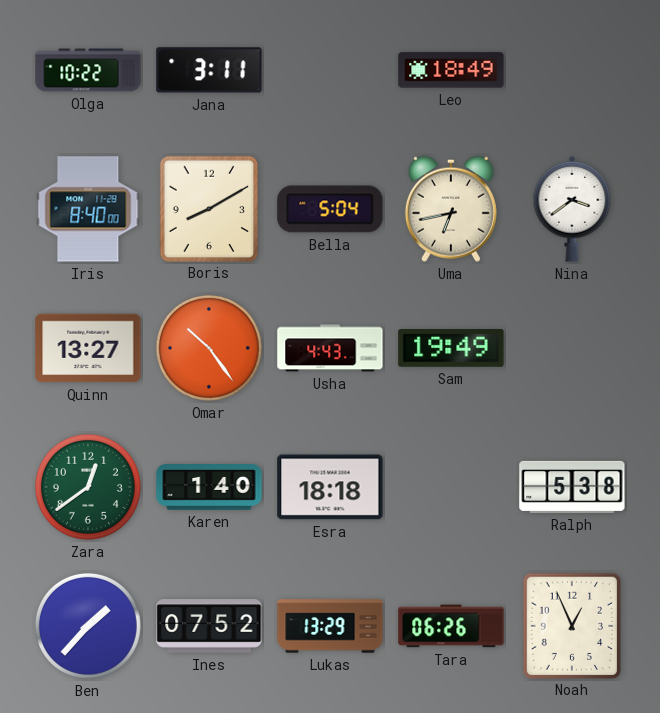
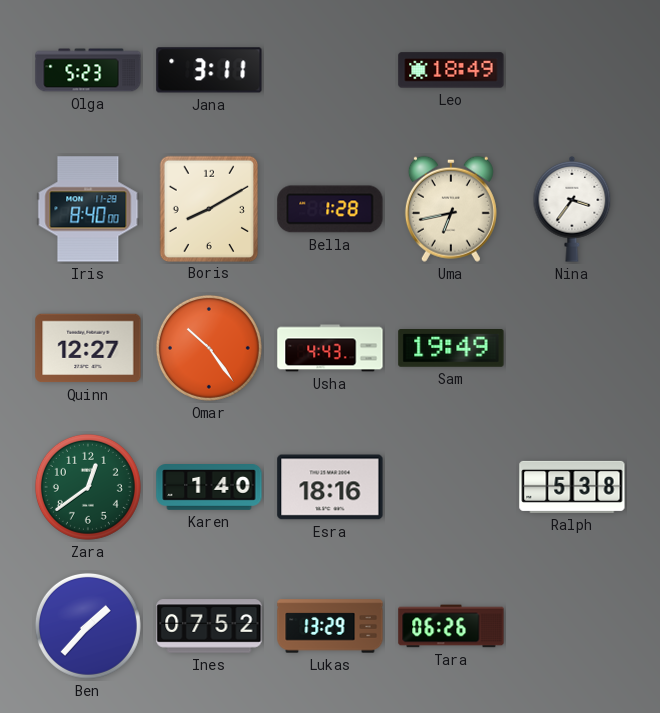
Olga: 10:22 -> 5:23 (88, 70)
Bella: 5:04 -> 1:28 (330, 209)
Nina: 3:39 -> 3:36 (572, 209)
Quinn: 13:27 -> 12:27 (88, 348)
Esra: 18:18 -> 18:16 (330, 487)
Noah: 12:56 -> none (571, 625)
